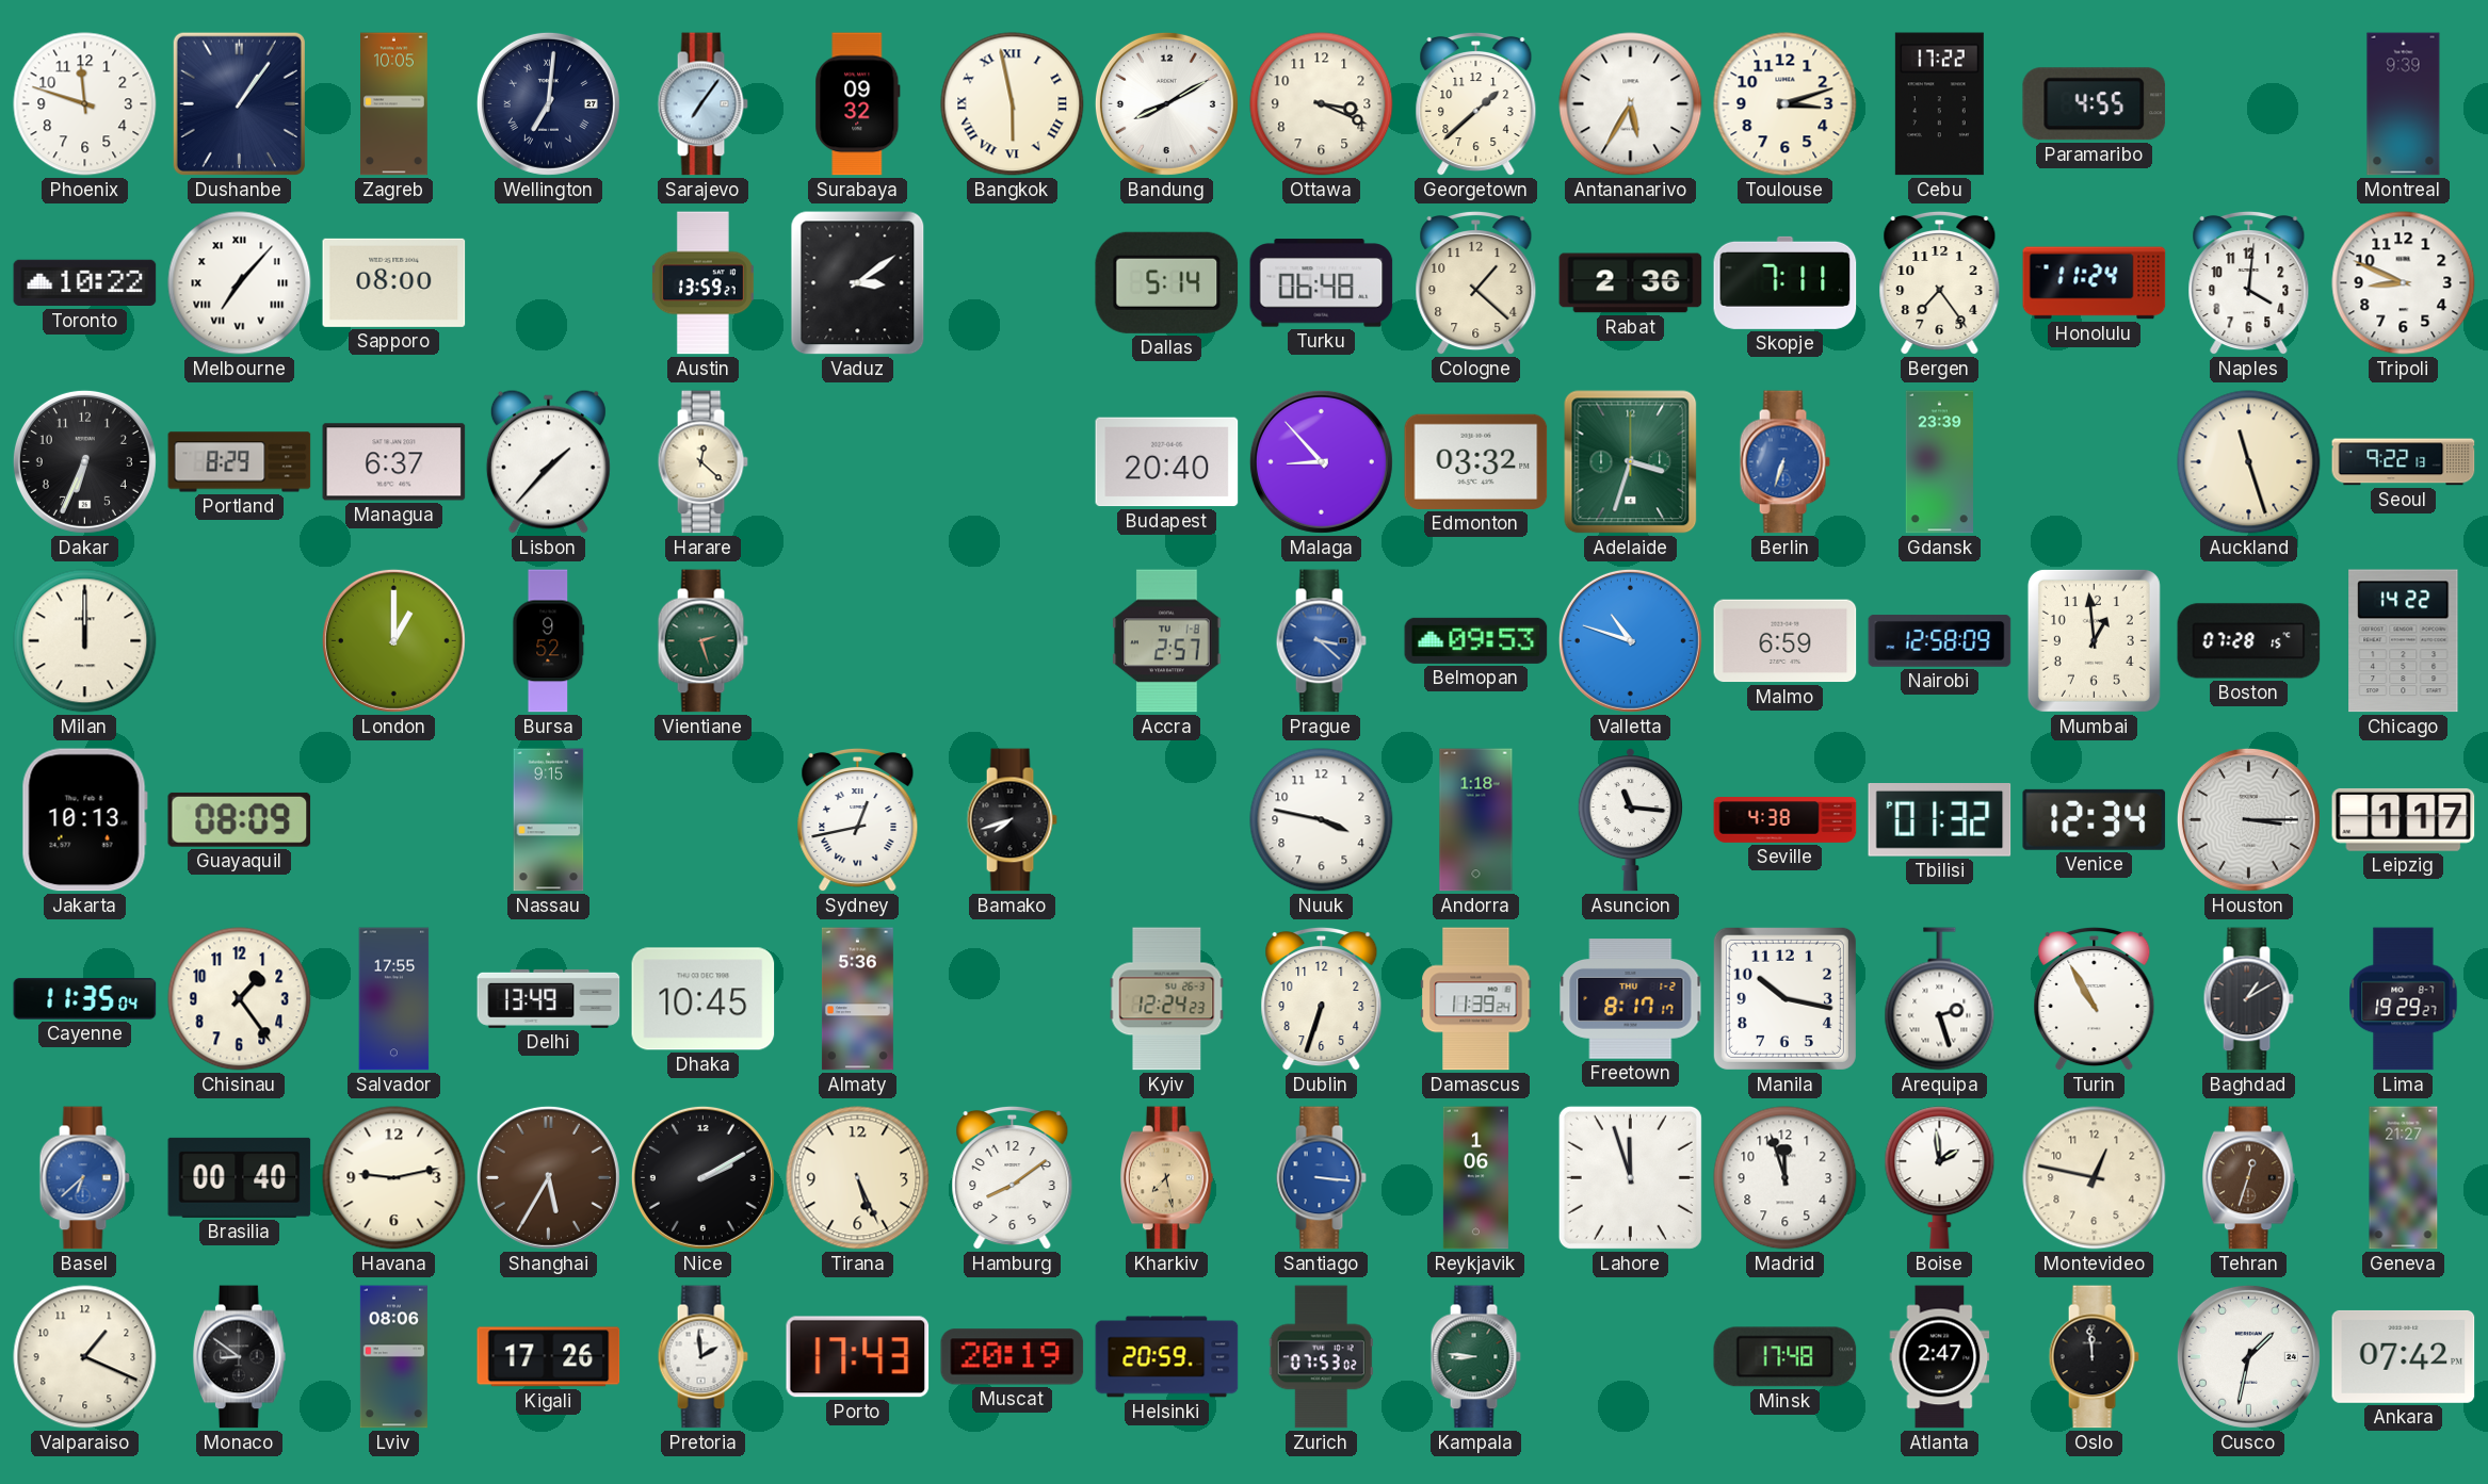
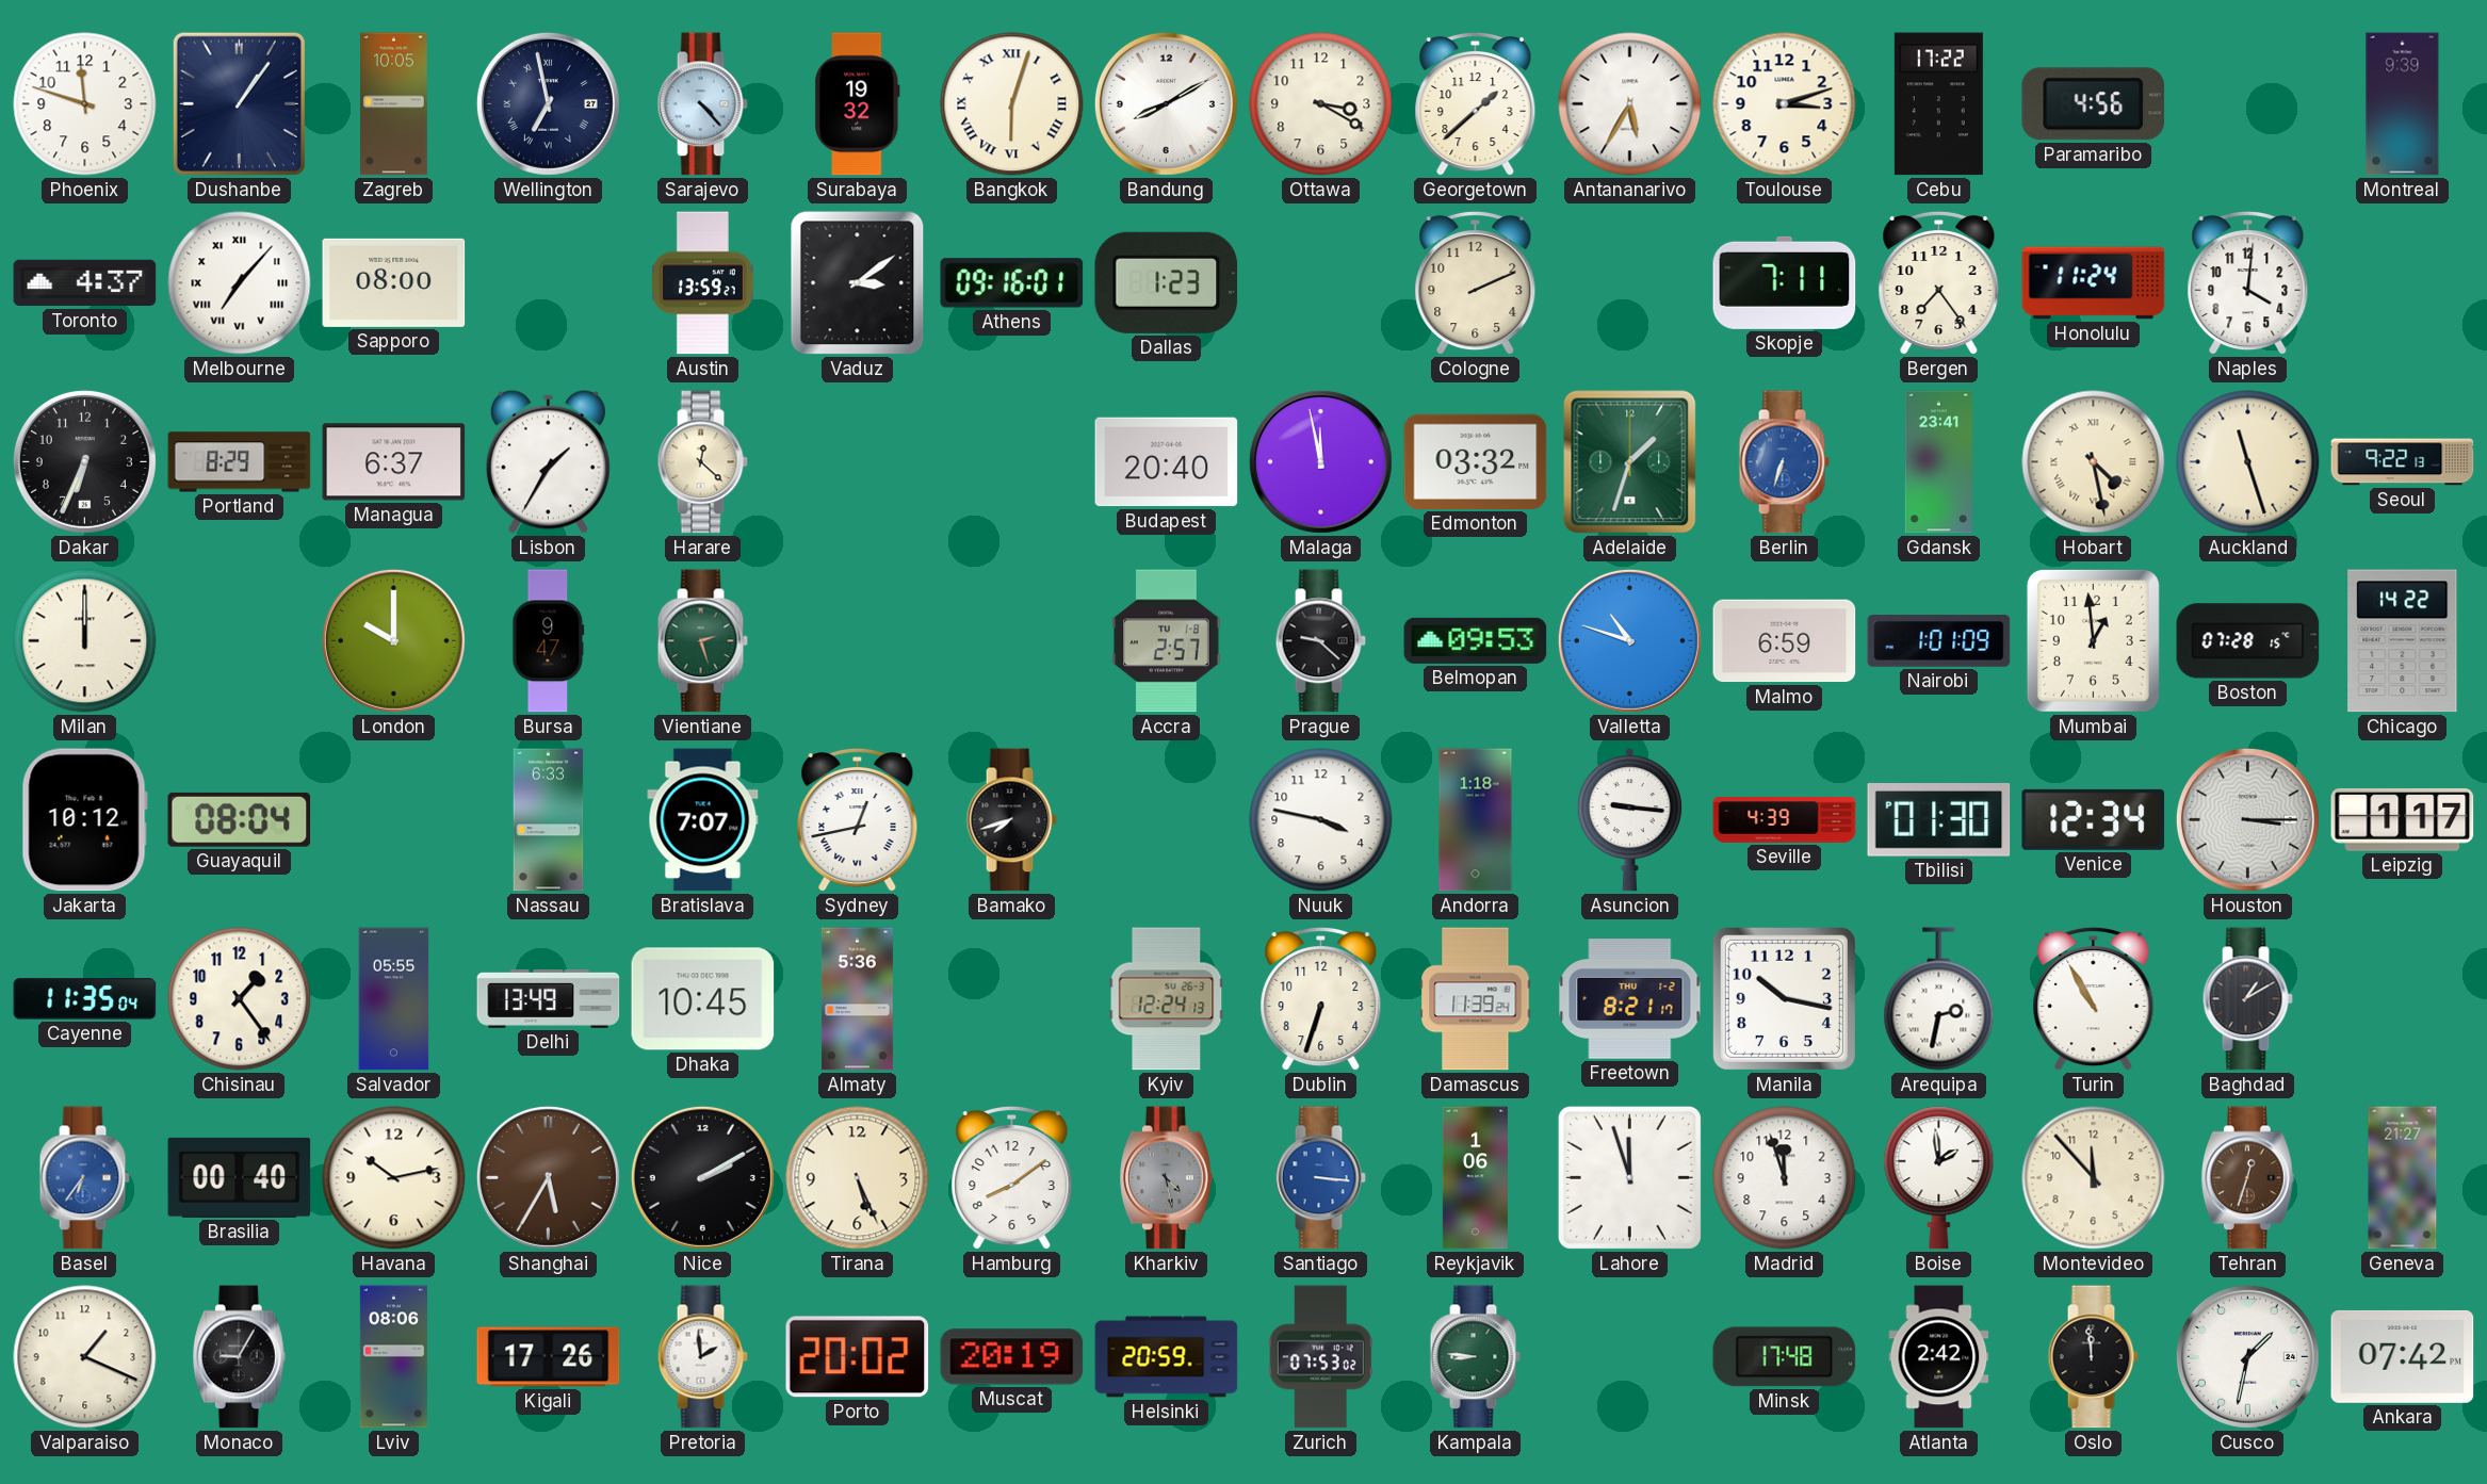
Wellington: 7:01 -> 6:58 (548, 103)
Sarajevo: 7:06 -> 4:23 (702, 104)
Surabaya: 09:32 -> 19:32 (858, 104)
Bangkok: 5:58 -> 6:03 (1012, 104)
Ottawa: 3:19 -> 3:20 (1321, 104)
Paramaribo: 4:55 -> 4:56 (2093, 104)
Toronto: 10:22 -> 4:37 (85, 283)
Athens: none -> 09:16 (1012, 283)
Dallas: 5:14 -> 1:23 (1167, 282)
Turku: 06:48 -> none (1322, 283)
Cologne: 1:22 -> 2:11 (1476, 283)
Rabat: 2:36 -> none (1631, 283)
Tripoli: 8:49 -> none (2404, 283)
Lisbon: 1:37 -> 1:35 (548, 461)
Malaga: 8:53 -> 11:58 (1320, 461)
Adelaide: 3:33 -> 1:33 (1630, 462)
Gdansk: 23:39 -> 23:41 (1938, 462)
Hobart: none -> 4:28 (2094, 462)
London: 1:00 -> 10:00 (393, 640)
Bursa: 9:52 -> 9:47 (549, 641)
Prague: 3:22 -> 9:22 (1320, 641)
Prague dial: blue -> black (1320, 641)
Nairobi: 12:58 -> 1:01 (1939, 641)
Jakarta: 10:13 -> 10:12 (84, 820)
Guayaquil: 08:09 -> 08:04 (240, 819)
Nassau: 9:15 -> 6:33 (549, 820)
Bratislava: none -> 7:07 (703, 820)
Asuncion: 11:16 -> 9:16 (1629, 820)
Seville: 4:38 -> 4:39 (1785, 820)
Tbilisi: 01:32 -> 01:30 (1939, 820)
Salvador: 17:55 -> 05:55 (394, 999)
Kyiv: 12:24:23 -> 12:24:13 (1167, 999)
Freetown: 8:17 -> 8:21 (1630, 999)
Arequipa: 2:27 -> 2:32 (1939, 999)
Lima: 19:29 -> none (2404, 999)
Basel: 6:38 -> 6:36 (84, 1178)
Havana: 9:13 -> 10:13 (394, 1178)
Kharkiv: 7:28 -> 4:28 (1167, 1178)
Kharkiv dial: champagne -> grey (1167, 1178)
Montevideo: 12:47 -> 11:53 (2094, 1178)
Monaco: 8:51 -> 9:05 (240, 1357)
Porto: 17:43 -> 20:02 (858, 1357)
Atlanta: 2:47 -> 2:42 (1939, 1357)
